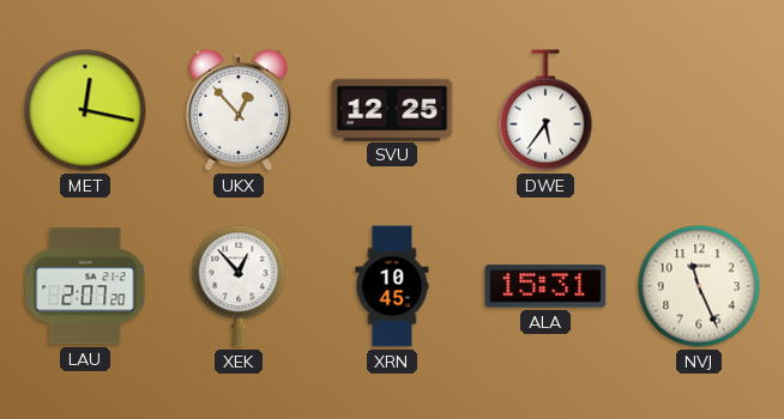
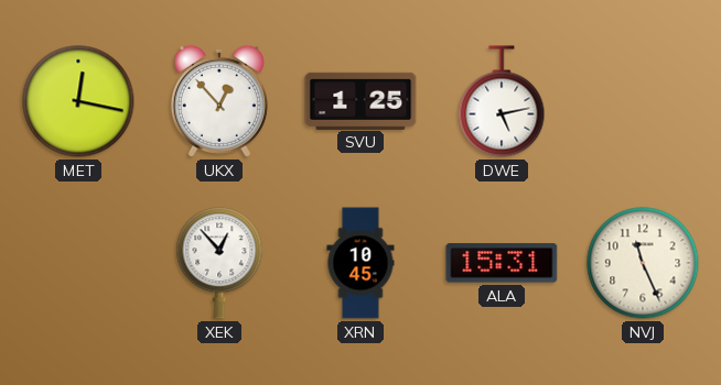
SVU: 12:25 -> 1:25 (360, 100)
DWE: 5:36 -> 5:13 (502, 101)
LAU: 2:07 -> none (85, 286)
